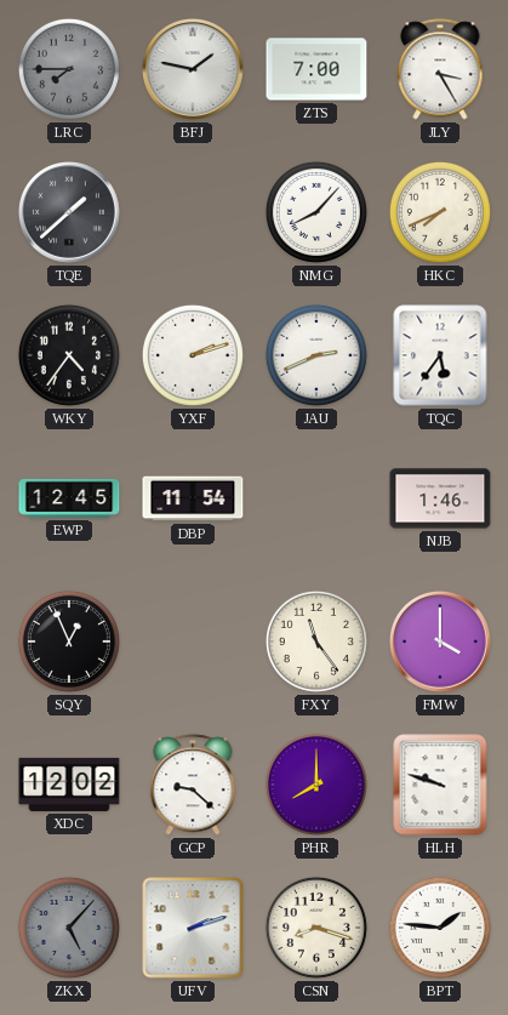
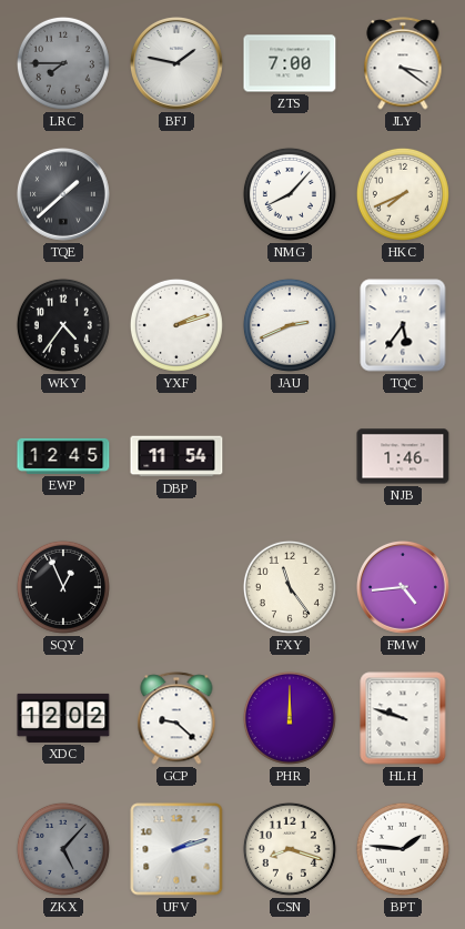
JLY: 3:25 -> 3:21 (403, 63)
FMW: 4:00 -> 4:44 (403, 588)
PHR: 8:00 -> 12:00 (290, 718)
